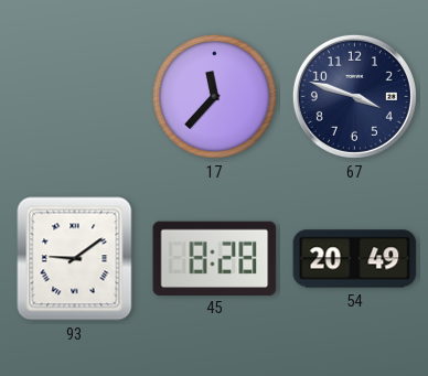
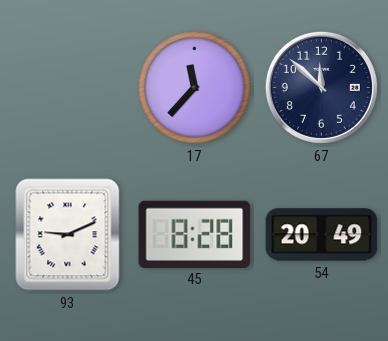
67: 3:48 -> 11:52 (321, 87)
93: 9:09 -> 9:11 (68, 235)
